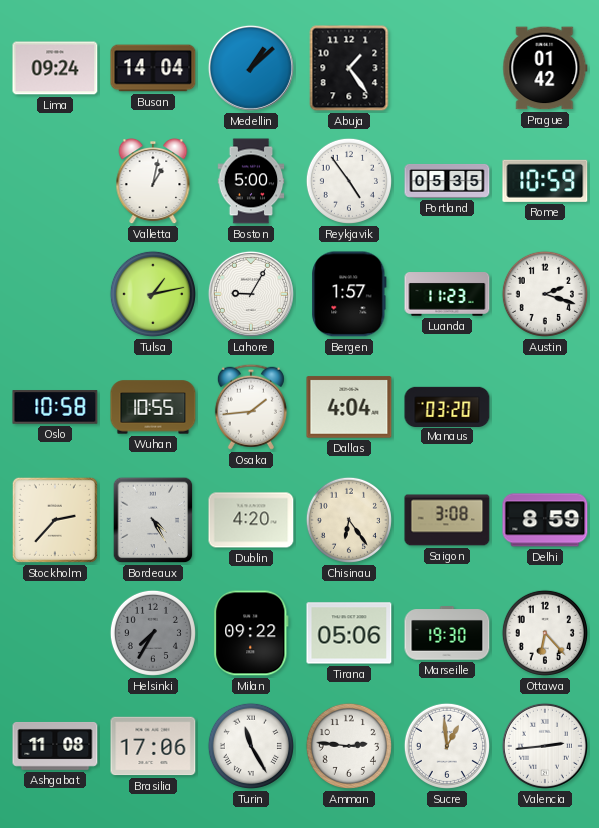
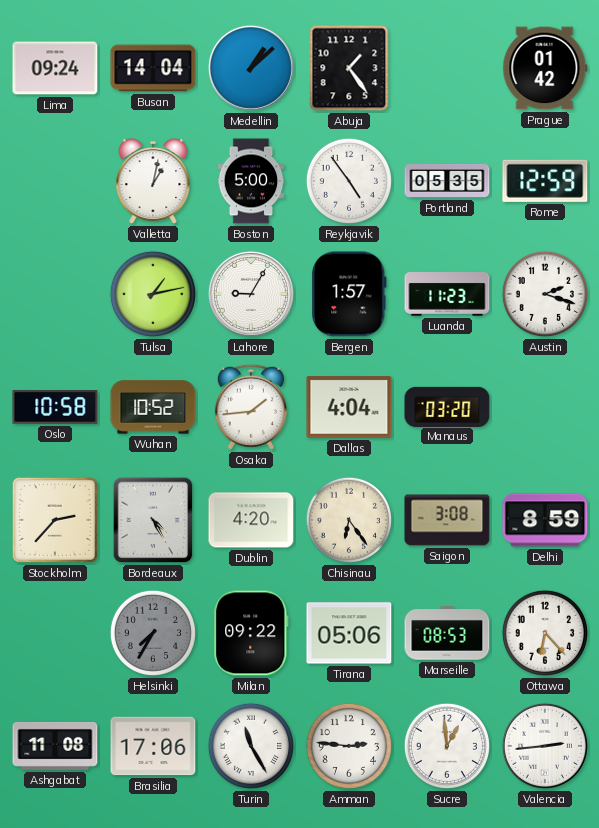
Rome: 10:59 -> 12:59 (545, 181)
Wuhan: 10:55 -> 10:52 (153, 407)
Marseille: 19:30 -> 08:53 (447, 633)
